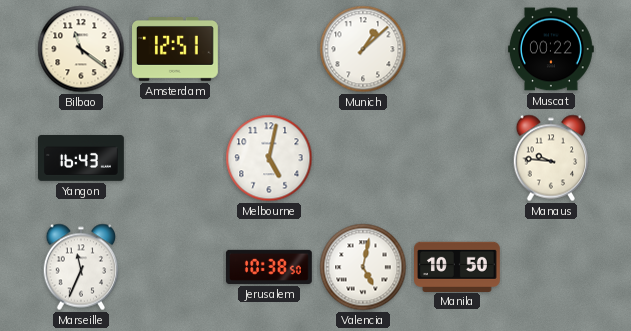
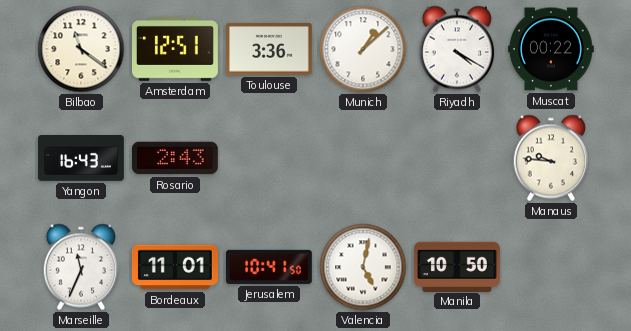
Toulouse: none -> 3:36 (269, 49)
Riyadh: none -> 4:20 (457, 49)
Rosario: none -> 2:43 (175, 158)
Melbourne: 5:02 -> none (269, 158)
Bordeaux: none -> 11:01 (175, 267)
Jerusalem: 10:38 -> 10:41 (269, 267)
